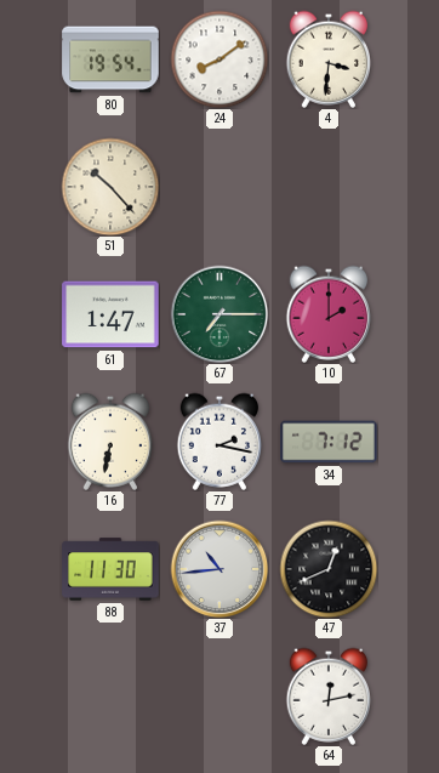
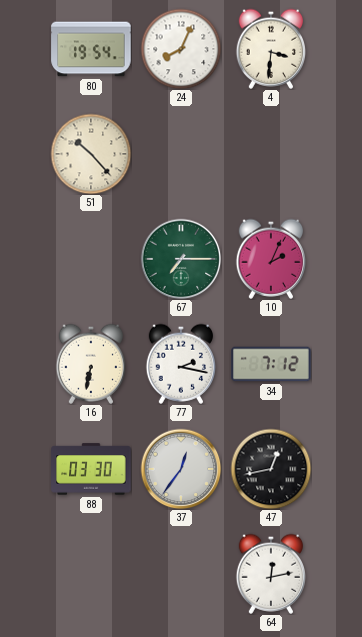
24: 8:09 -> 8:04 (181, 49)
61: 1:47 -> none (110, 314)
10: 2:00 -> 2:04 (270, 259)
88: 11:30 -> 03:30 (91, 469)
37: 10:44 -> 12:36 (181, 469)
47: 12:41 -> 12:43 (271, 469)
